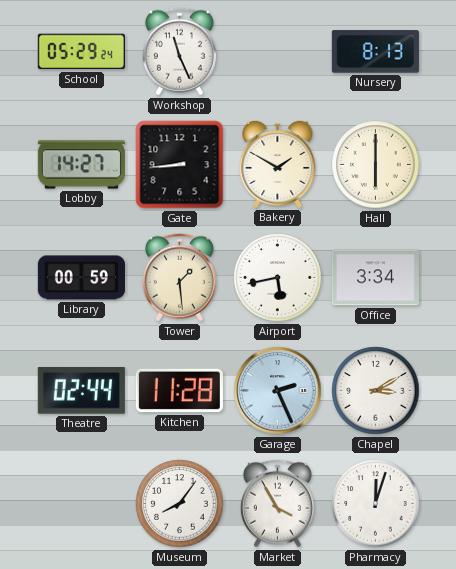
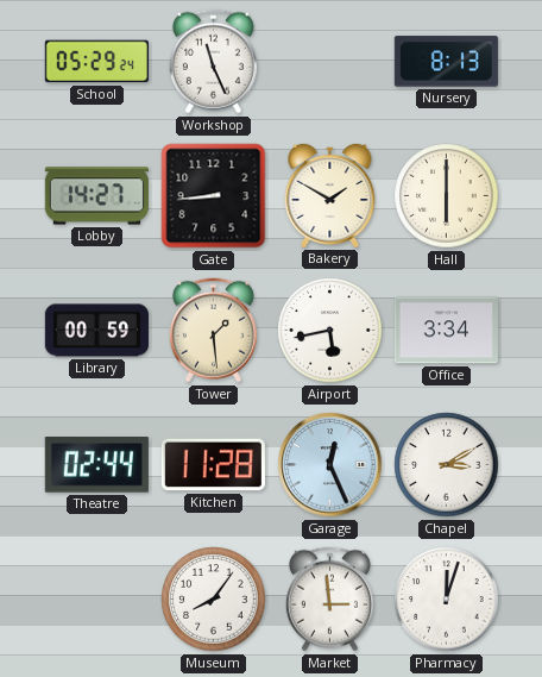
Garage: 2:26 -> 12:26 (330, 465)
Market: 3:55 -> 2:59 (329, 600)
